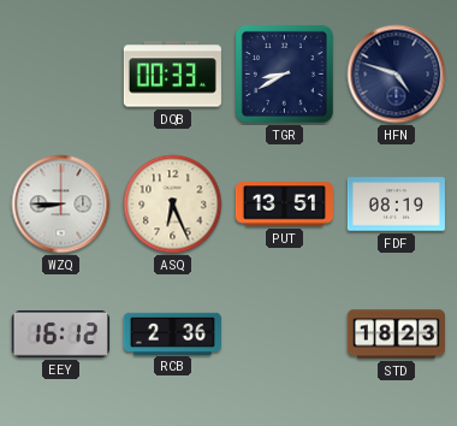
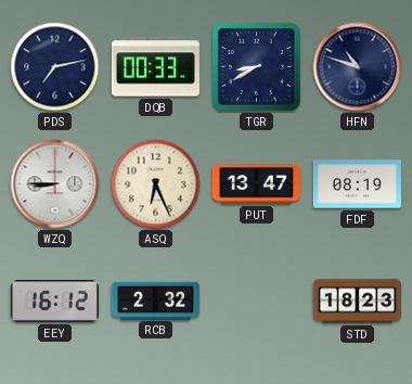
PDS: none -> 7:13 (55, 67)
HFN: 4:48 -> 10:48 (358, 67)
PUT: 13:51 -> 13:47 (256, 184)
RCB: 2:36 -> 2:32 (155, 300)
